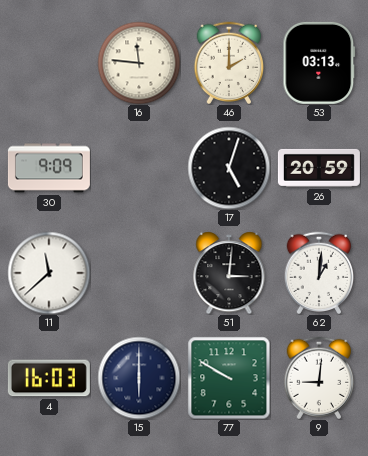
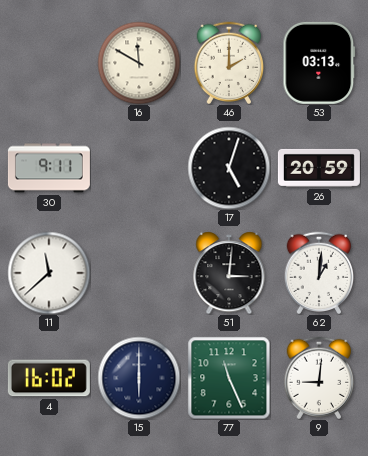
16: 11:46 -> 11:50 (139, 63)
30: 9:09 -> 9:11 (49, 168)
4: 16:03 -> 16:02 (49, 378)
77: 9:50 -> 11:26 (229, 378)
